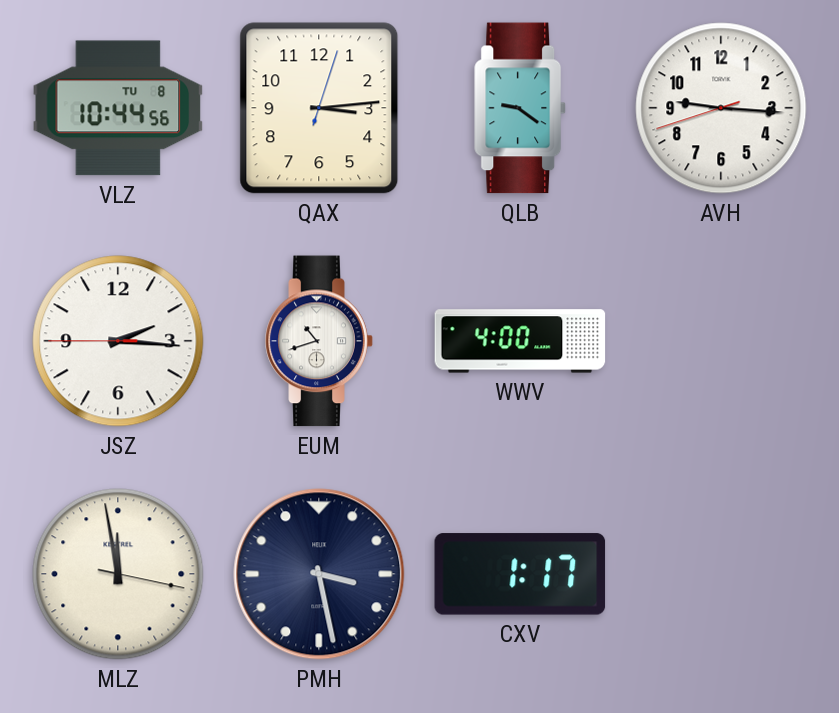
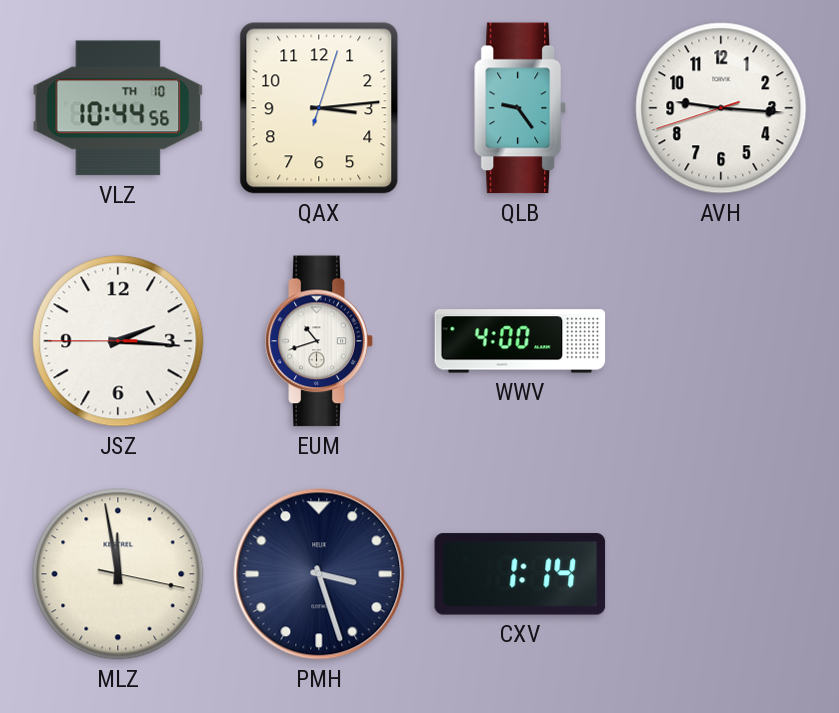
VLZ date: TU 8 -> TH 10 (118, 108)
QLB: 9:21 -> 9:24 (521, 108)
PMH: 3:28 -> 3:27 (319, 574)
CXV: 1:17 -> 1:14 (520, 574)
